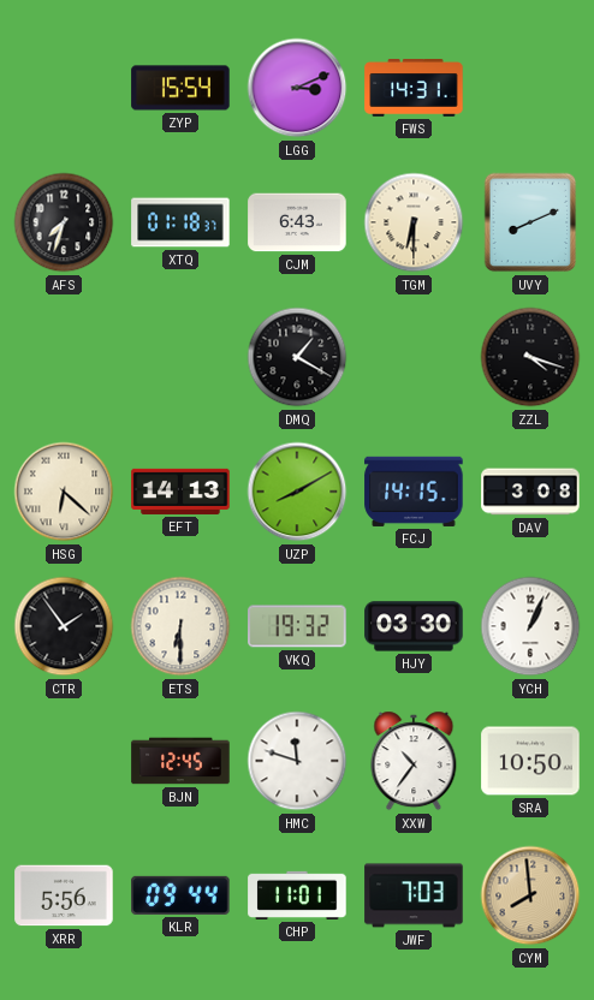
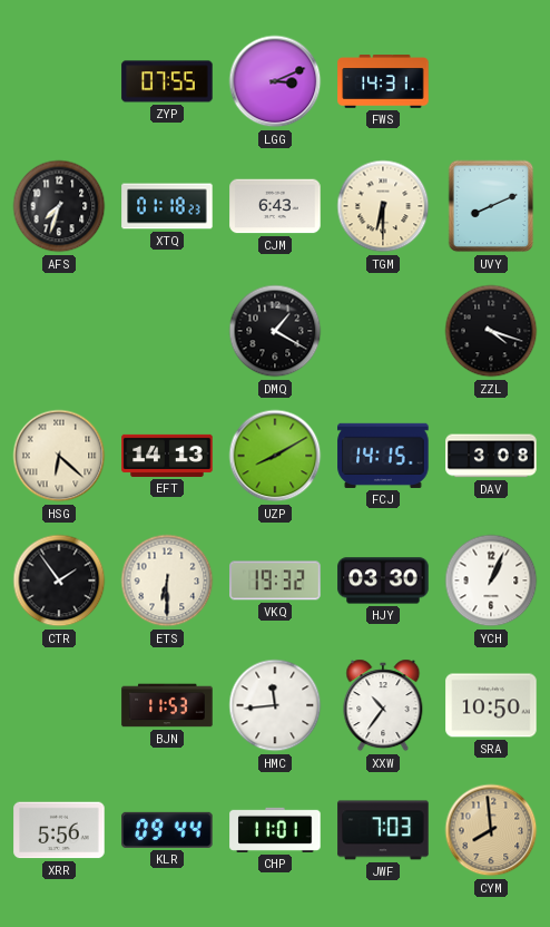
ZYP: 15:54 -> 07:55 (167, 81)
XTQ: 01:18:37 -> 01:18:23 (167, 206)
BJN: 12:45 -> 11:53 (167, 705)
HMC: 11:48 -> 11:44 (275, 705)
